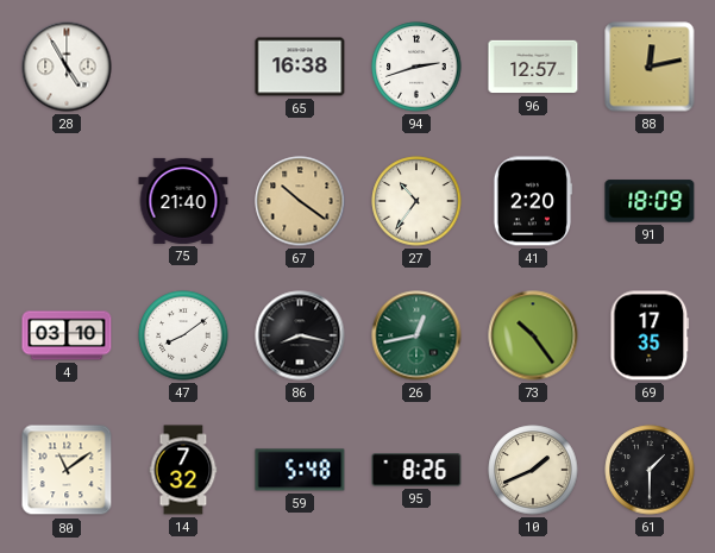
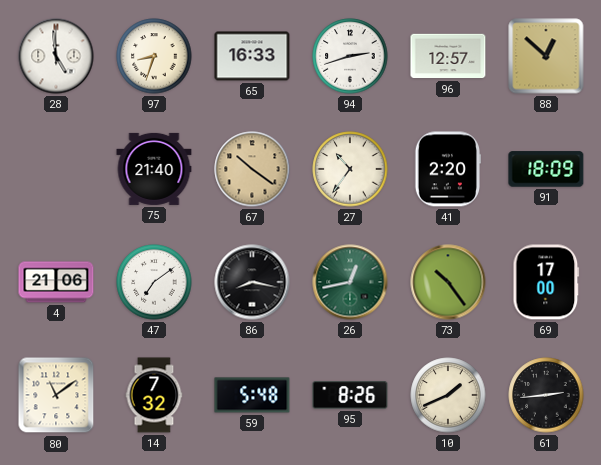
28: 4:55 -> 4:59 (56, 56)
97: none -> 8:33 (154, 56)
65: 16:38 -> 16:33 (252, 56)
88: 12:13 -> 12:52 (546, 56)
4: 03:10 -> 21:06 (56, 282)
47: 8:09 -> 7:09 (154, 282)
69: 17:35 -> 17:00 (546, 282)
61: 1:30 -> 2:44 (546, 395)
